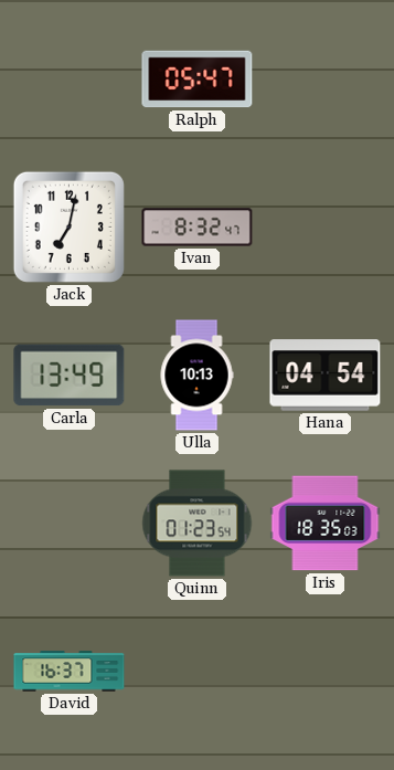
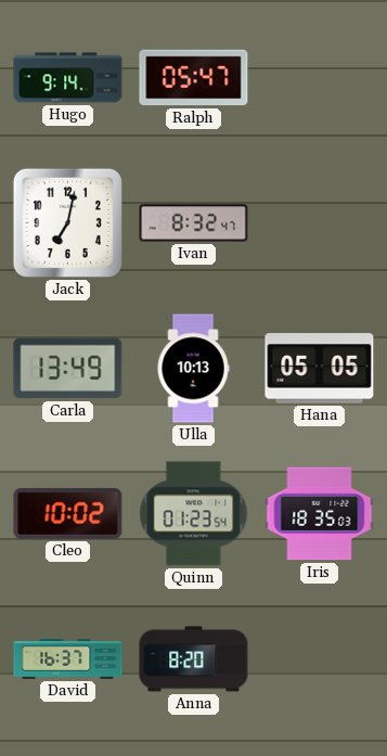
Hugo: none -> 9:14 (68, 78)
Hana: 04:54 -> 05:05 (320, 369)
Cleo: none -> 10:02 (68, 513)
Anna: none -> 8:20 (194, 659)
